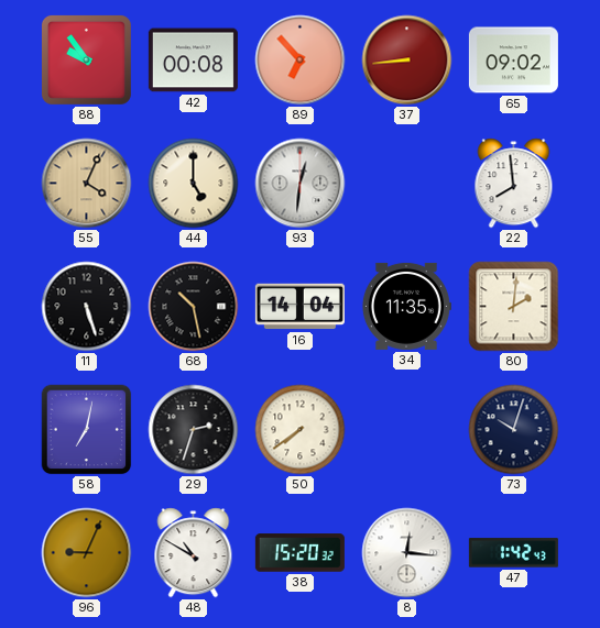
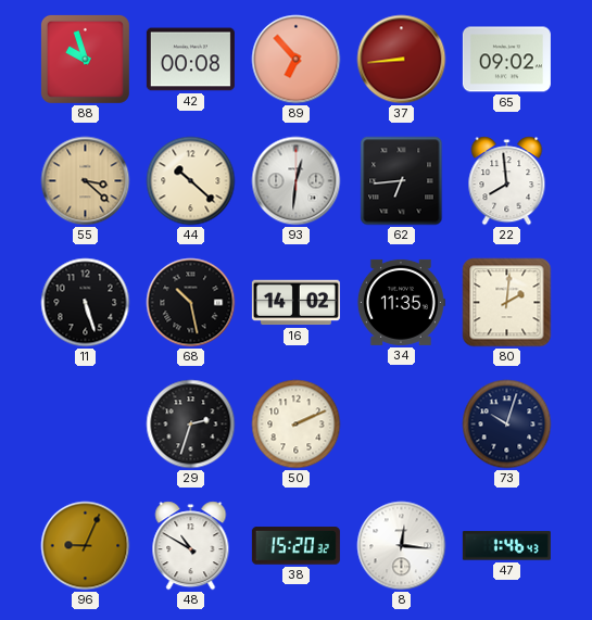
88: 9:54 -> 9:57 (85, 59)
55: 4:04 -> 3:22 (86, 181)
44: 5:00 -> 10:22 (191, 181)
62: none -> 6:44 (402, 181)
16: 14:04 -> 14:02 (295, 303)
58: 7:02 -> none (87, 430)
50: 7:39 -> 2:11 (297, 425)
47: 1:42 -> 1:46 (506, 546)
